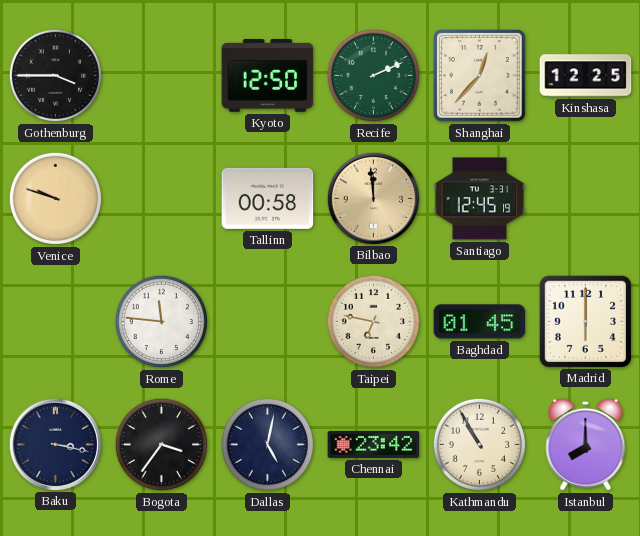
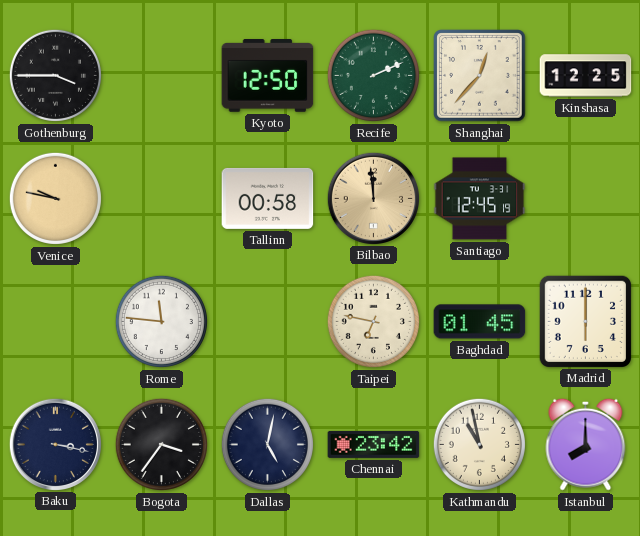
Venice: 9:48 -> 9:47 (55, 198)
Kathmandu: 10:55 -> 10:58 (479, 444)
